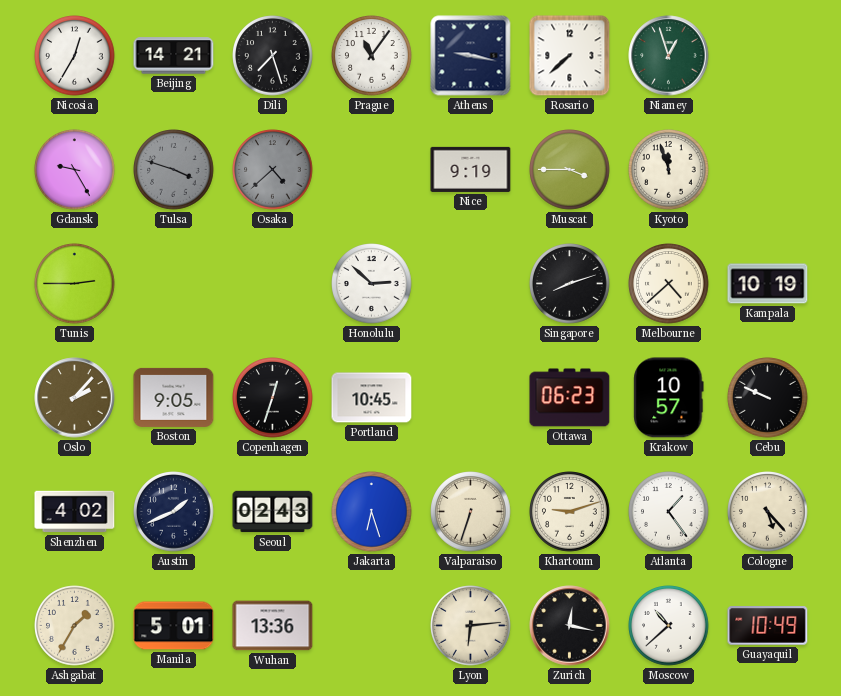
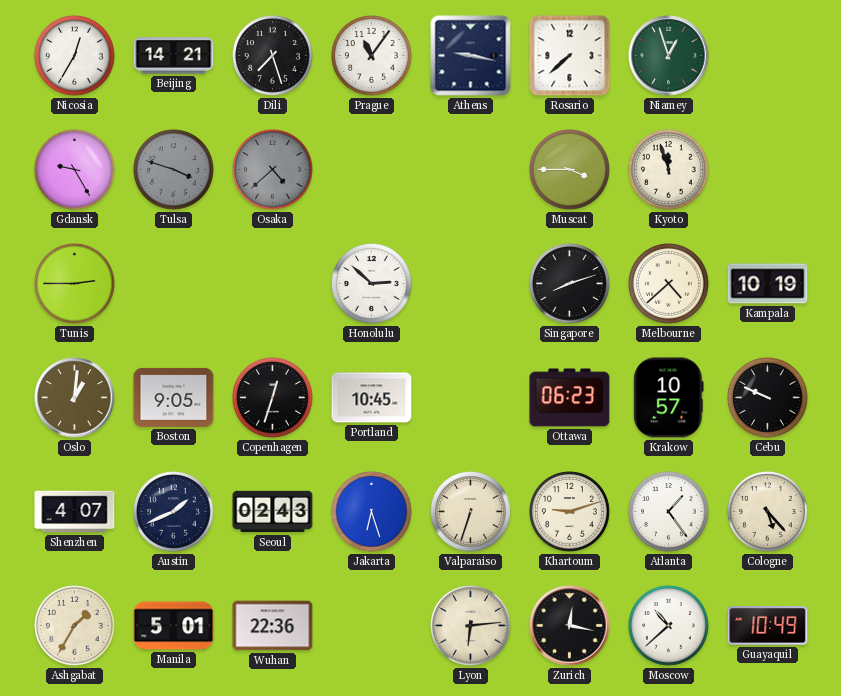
Nice: 9:19 -> none (471, 169)
Oslo: 2:07 -> 1:01 (75, 398)
Shenzhen: 4:02 -> 4:07 (75, 512)
Wuhan: 13:36 -> 22:36 (273, 626)
